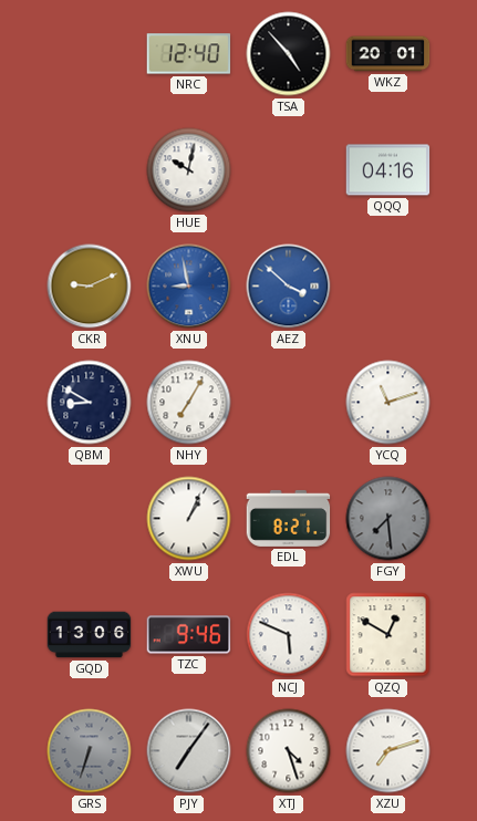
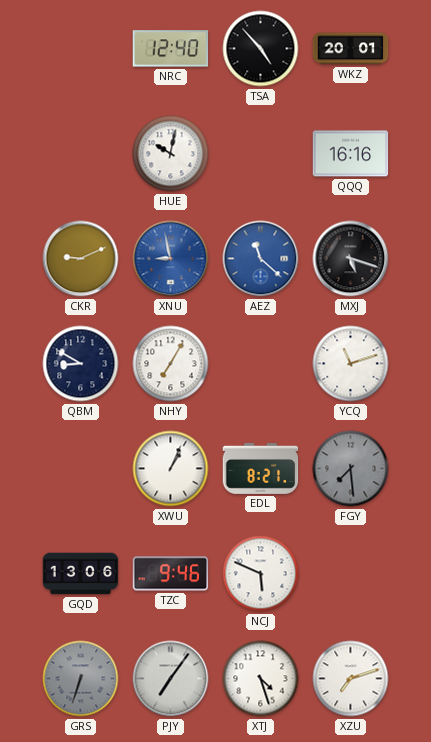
QQQ: 04:16 -> 16:16 (351, 154)
AEZ: 3:52 -> 11:22 (261, 259)
MXJ: none -> 5:18 (351, 259)
QZQ: 12:50 -> none (388, 635)
